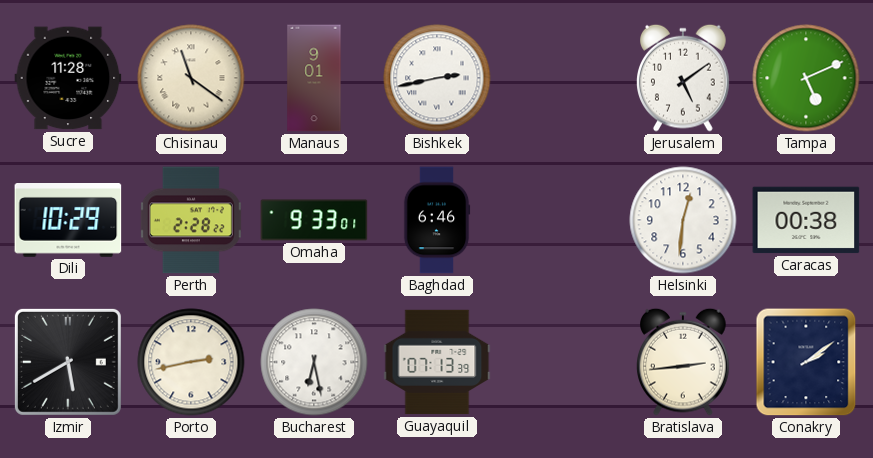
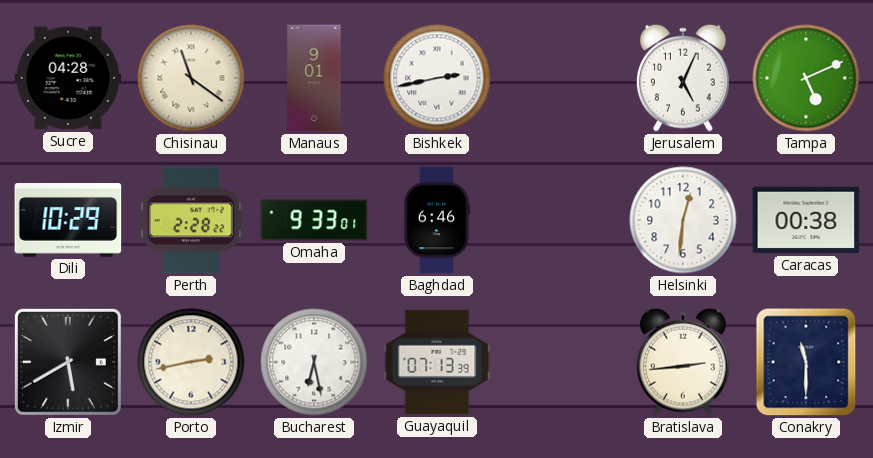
Sucre: 11:28 -> 04:28 (68, 78)
Jerusalem: 5:09 -> 5:04 (683, 78)
Conakry: 2:09 -> 11:30 (806, 362)
